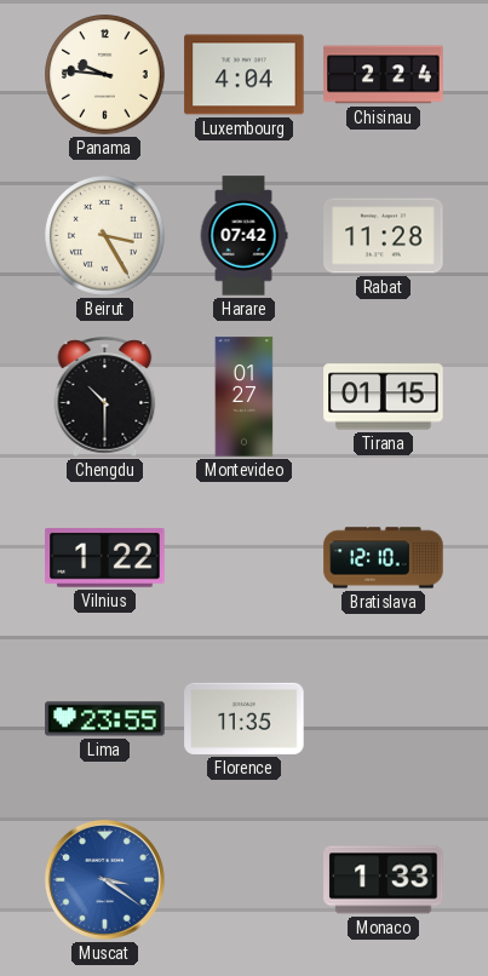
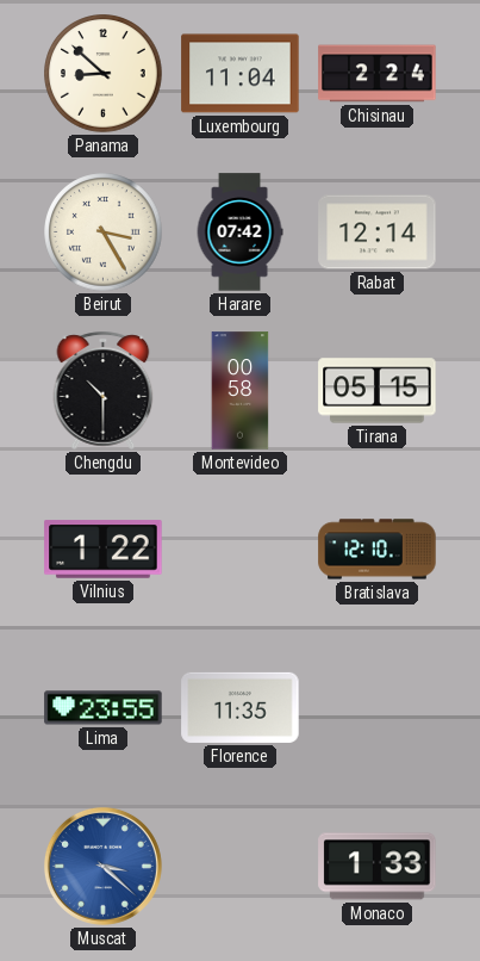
Panama: 9:46 -> 8:52 (104, 74)
Luxembourg: 4:04 -> 11:04 (241, 74)
Rabat: 11:28 -> 12:14 (378, 232)
Montevideo: 01:27 -> 00:58 (241, 391)
Tirana: 01:15 -> 05:15 (378, 391)
Muscat: 3:21 -> 3:22 (102, 866)
